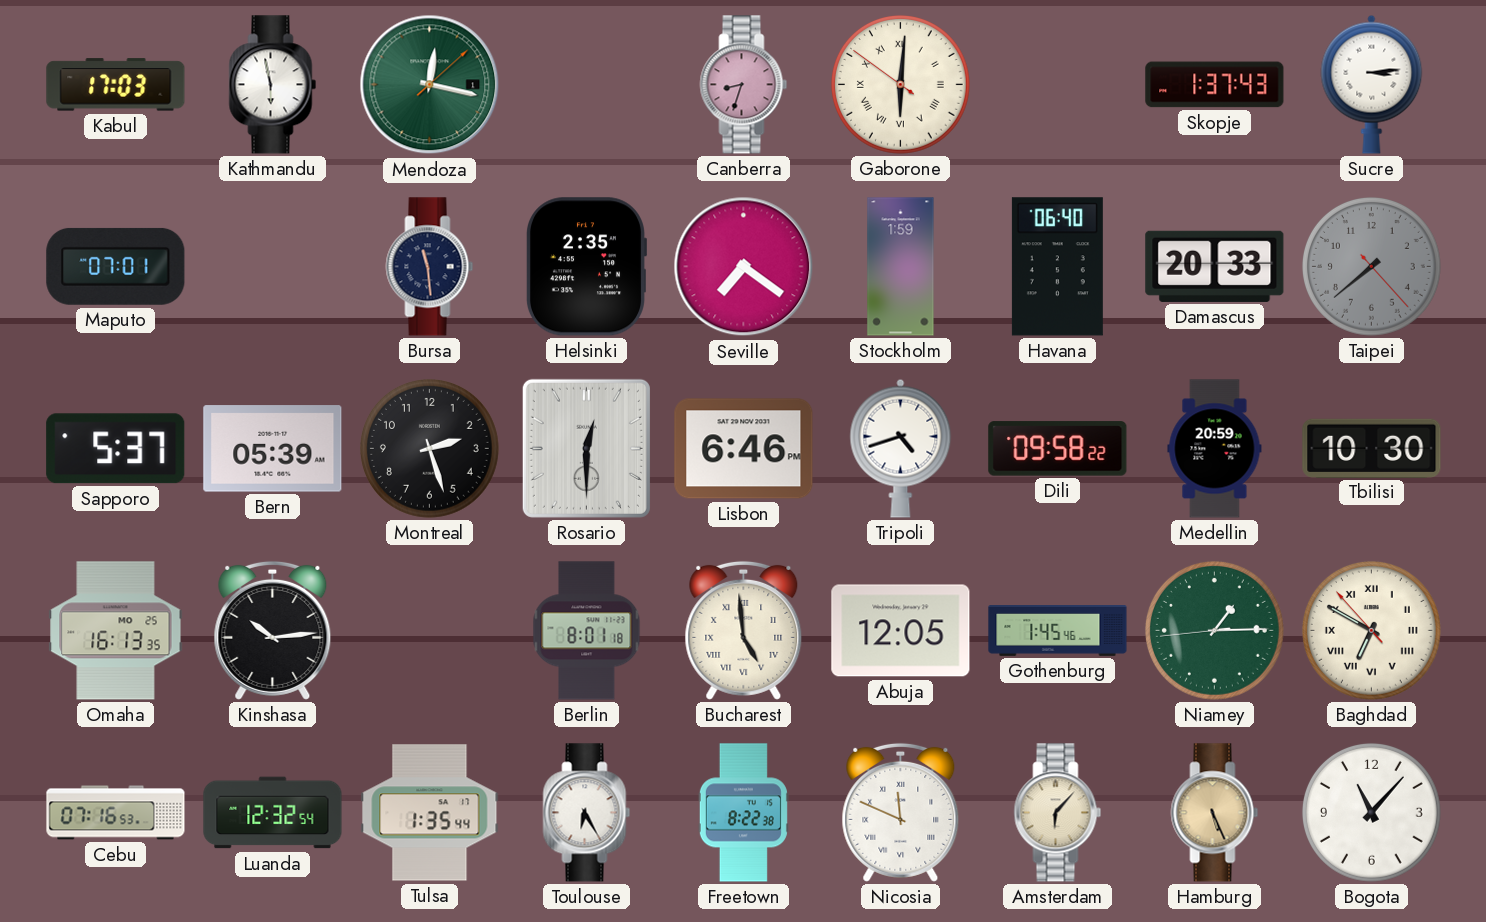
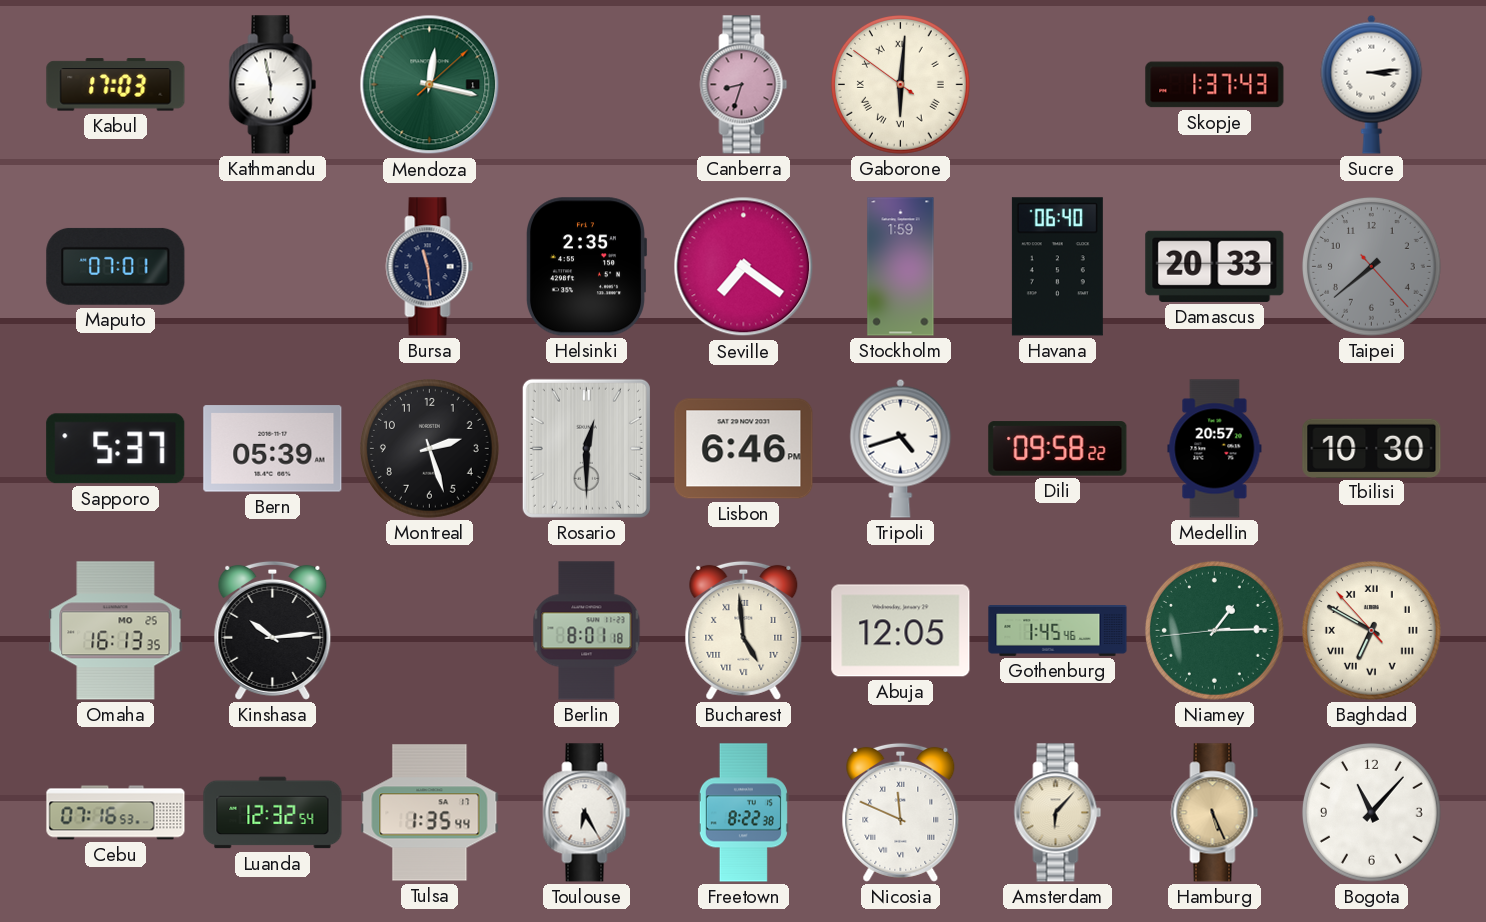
Medellin: 20:59 -> 20:57 (1215, 449)
